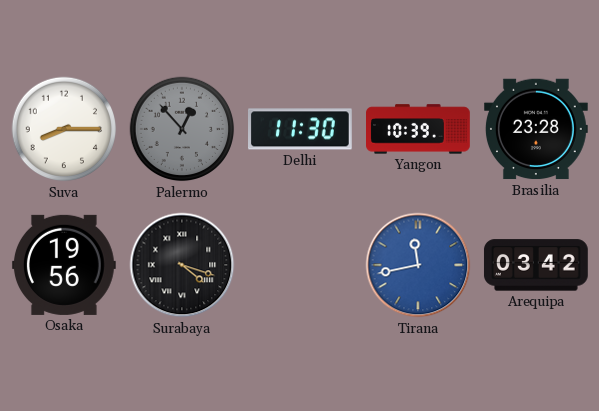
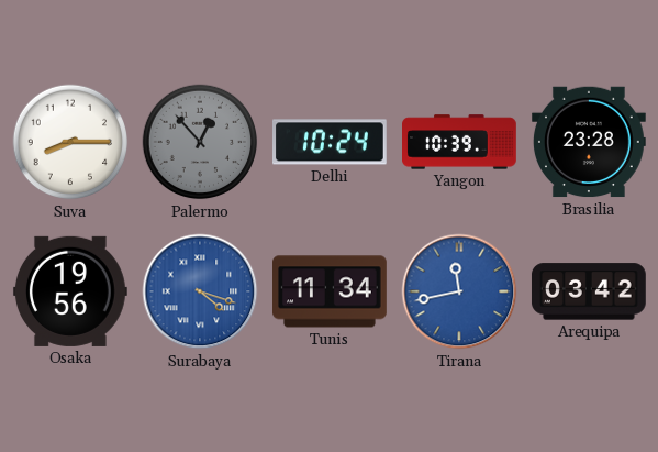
Delhi: 11:30 -> 10:24 (331, 142)
Surabaya dial: black -> blue (200, 291)
Tunis: none -> 11:34 (331, 291)
